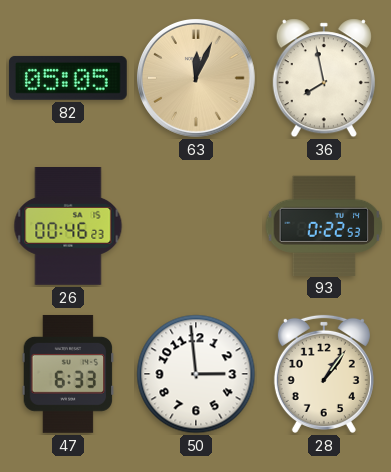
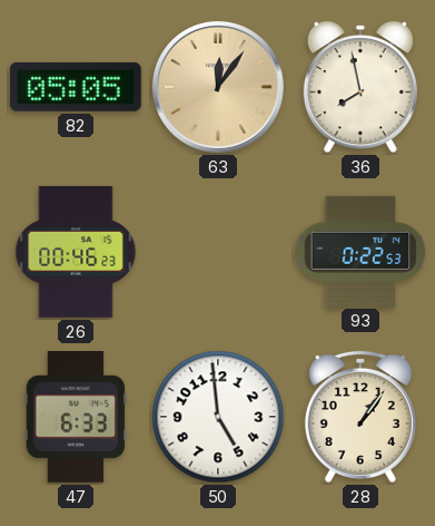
63: 12:04 -> 12:06 (218, 87)
50: 2:59 -> 4:59 (218, 417)
